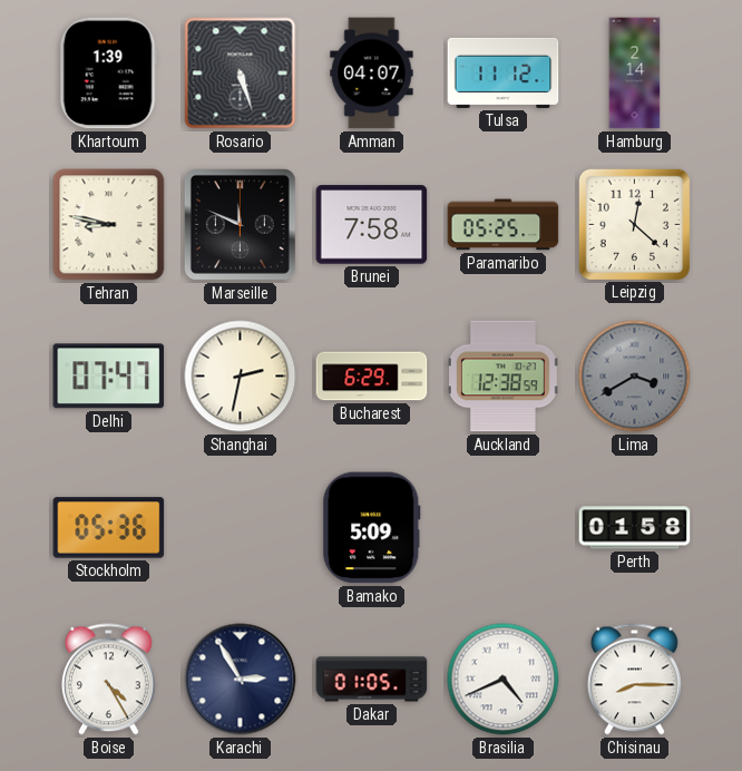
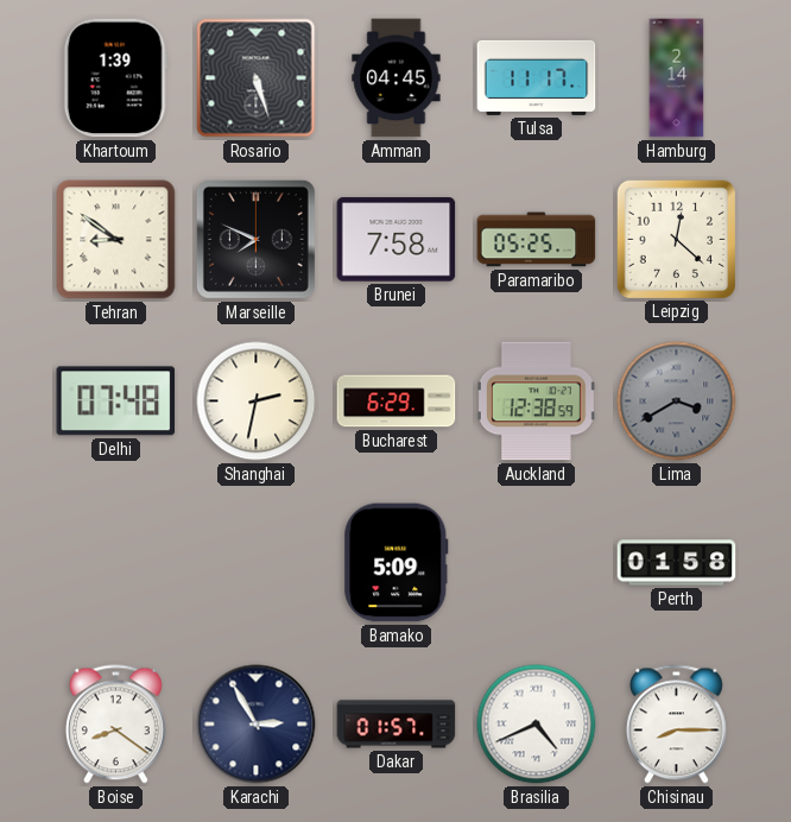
Amman: 04:07 -> 04:45 (397, 78)
Tulsa: 11:12 -> 11:17 (537, 77)
Tehran: 8:47 -> 8:51 (116, 240)
Marseille: 11:49 -> 7:49 (255, 239)
Delhi: 07:47 -> 07:48 (116, 401)
Stockholm: 05:36 -> none (109, 528)
Boise: 4:25 -> 8:21 (115, 725)
Dakar: 01:05 -> 01:57 (397, 725)
